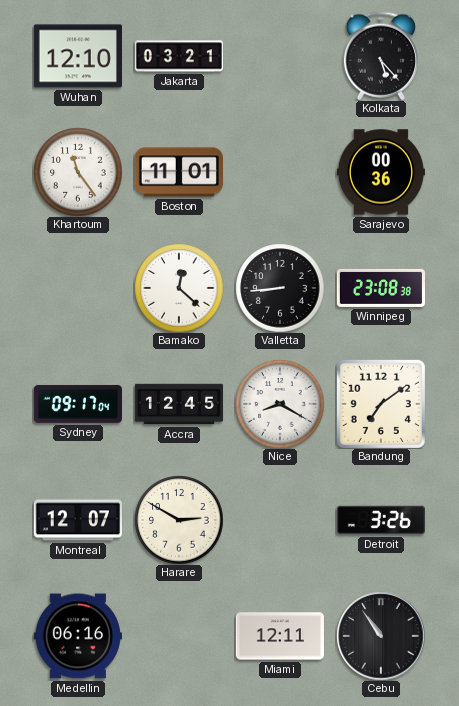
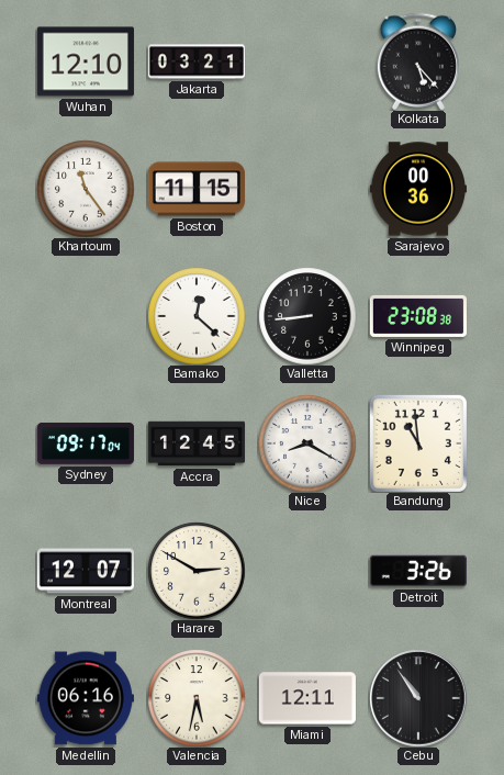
Boston: 11:01 -> 11:15 (197, 189)
Bandung: 7:09 -> 10:59 (418, 443)
Valencia: none -> 5:32 (197, 698)
